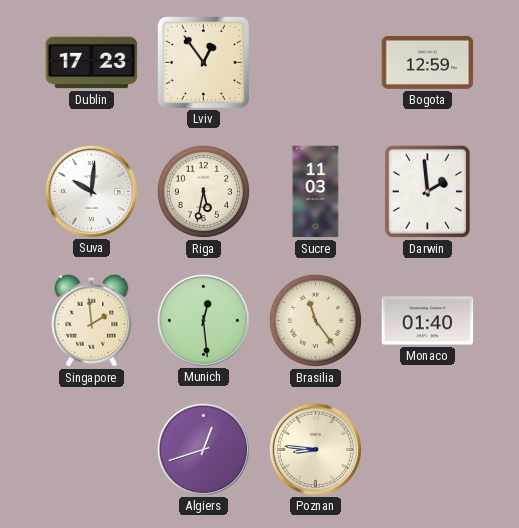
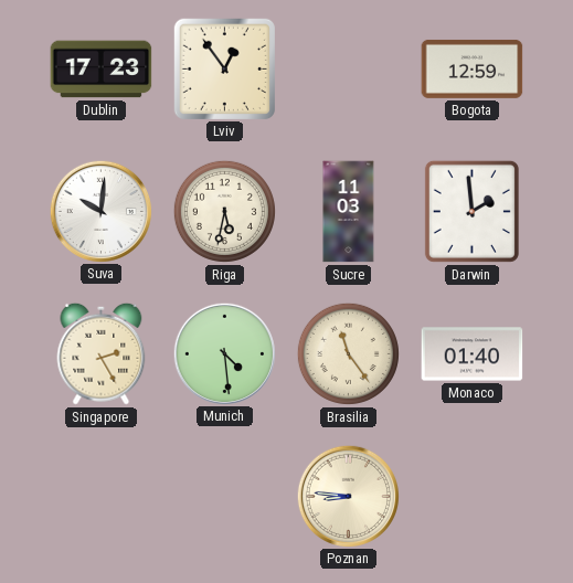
Singapore: 1:59 -> 2:25 (102, 353)
Munich: 12:29 -> 4:29 (224, 353)
Algiers: 12:42 -> none (203, 449)
